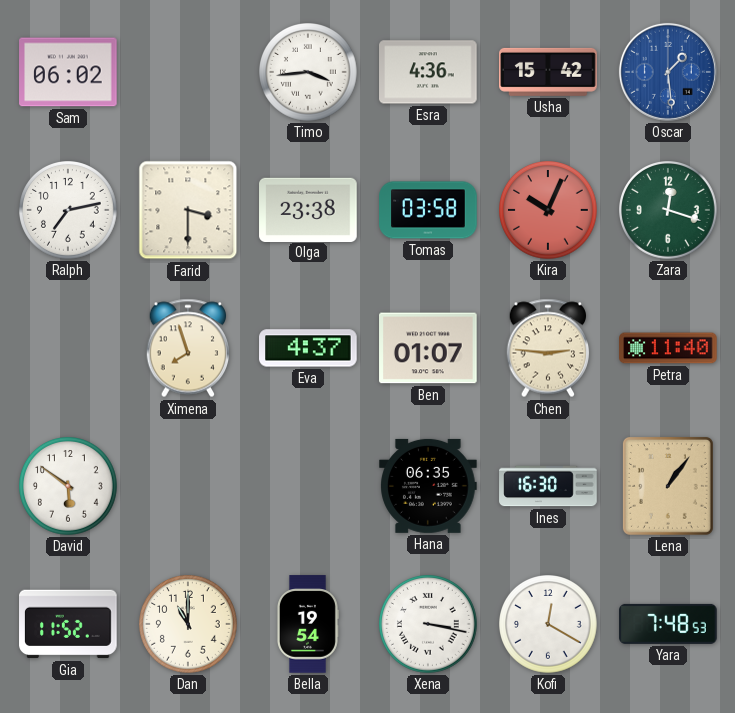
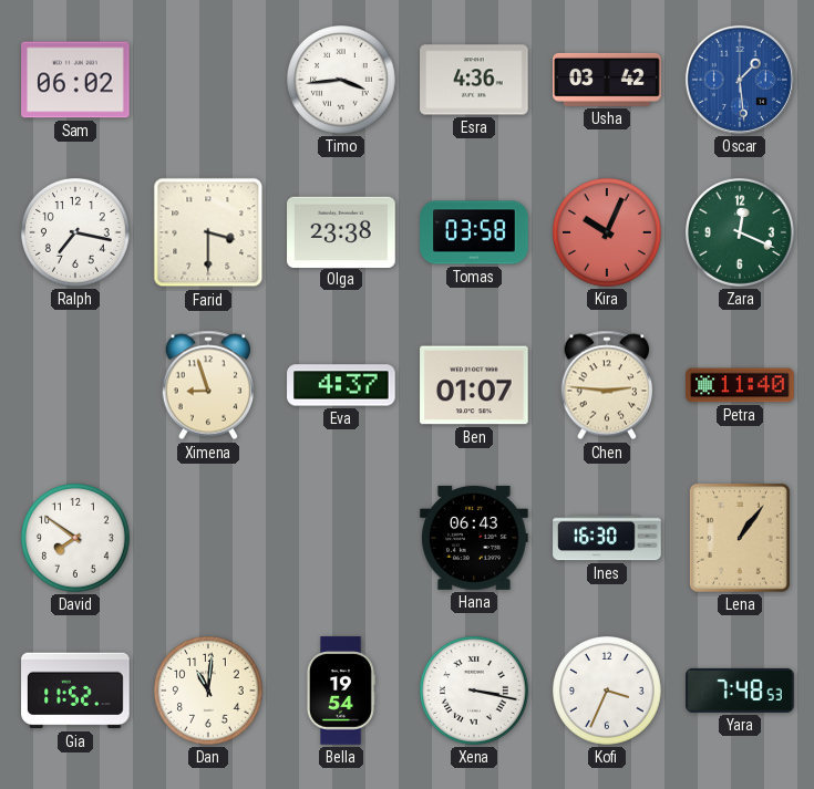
Usha: 15:42 -> 03:42 (607, 80)
Ralph: 7:13 -> 7:17 (76, 233)
Zara: 12:18 -> 12:19 (741, 233)
Ximena: 7:57 -> 8:57 (208, 385)
David: 5:51 -> 7:51 (76, 539)
Hana: 06:35 -> 06:43 (474, 538)
Dan: 11:00 -> 11:01 (209, 692)
Kofi: 12:20 -> 3:34 (608, 692)
